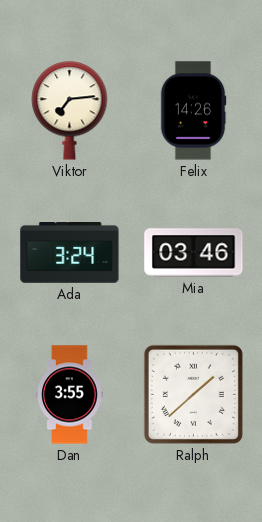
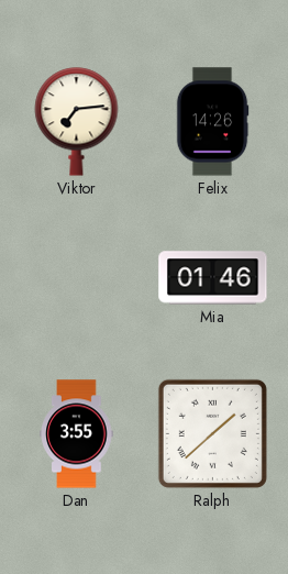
Ada: 3:24 -> none (70, 253)
Mia: 03:46 -> 01:46 (213, 278)
